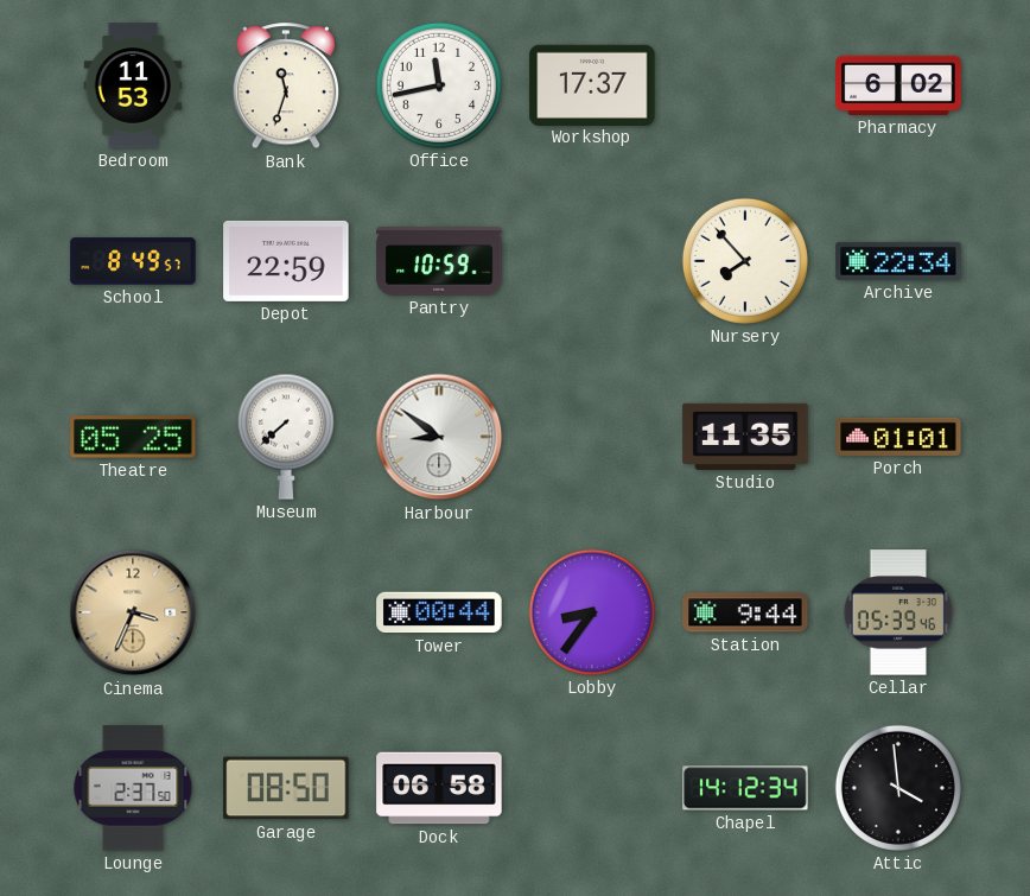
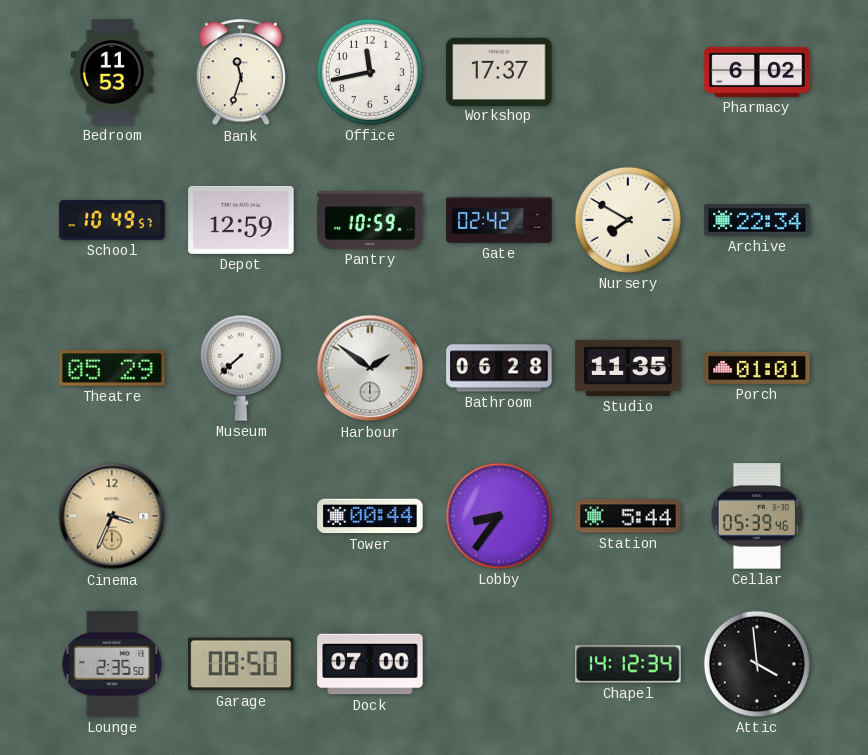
School: 8:49 -> 10:49 (112, 220)
Depot: 22:59 -> 12:59 (241, 220)
Gate: none -> 02:42 (499, 220)
Nursery: 7:53 -> 7:50 (628, 220)
Theatre: 05:25 -> 05:29 (112, 368)
Harbour: 8:51 -> 1:51 (370, 368)
Bathroom: none -> 06:28 (499, 368)
Station: 9:44 -> 5:44 (628, 516)
Lounge: 2:37 -> 2:35 (112, 664)
Dock: 06:58 -> 07:00 (370, 664)
